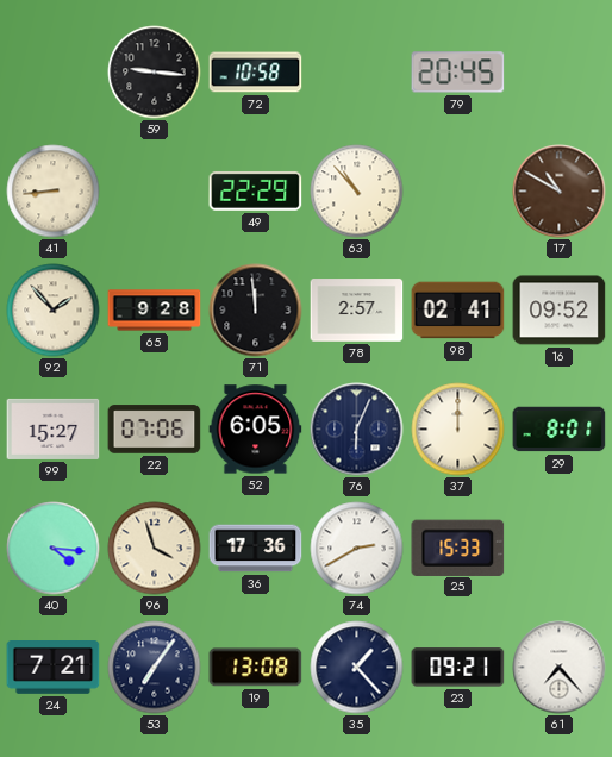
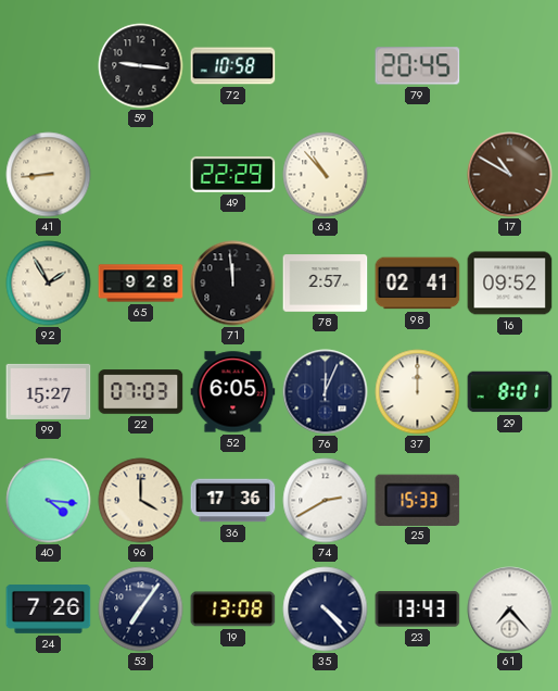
92: 1:53 -> 1:55 (49, 284)
22: 07:06 -> 07:03 (141, 392)
76: 6:04 -> 12:04 (326, 392)
96: 3:57 -> 4:00 (141, 501)
24: 7:21 -> 7:26 (49, 610)
35: 1:23 -> 4:23 (326, 610)
23: 09:21 -> 13:43 (418, 610)
